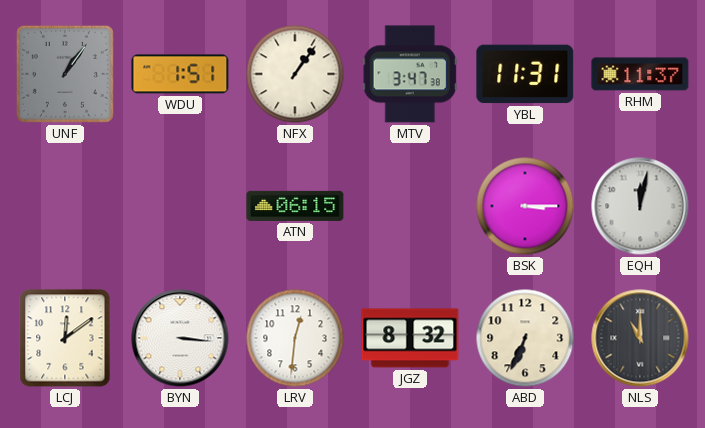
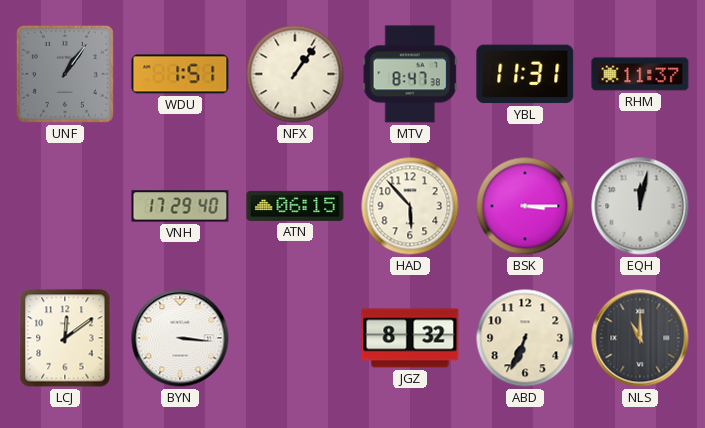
MTV: 3:47 -> 8:47 (410, 74)
VNH: none -> 17:29 (180, 206)
HAD: none -> 5:53 (410, 206)
LRV: 12:31 -> none (295, 338)
